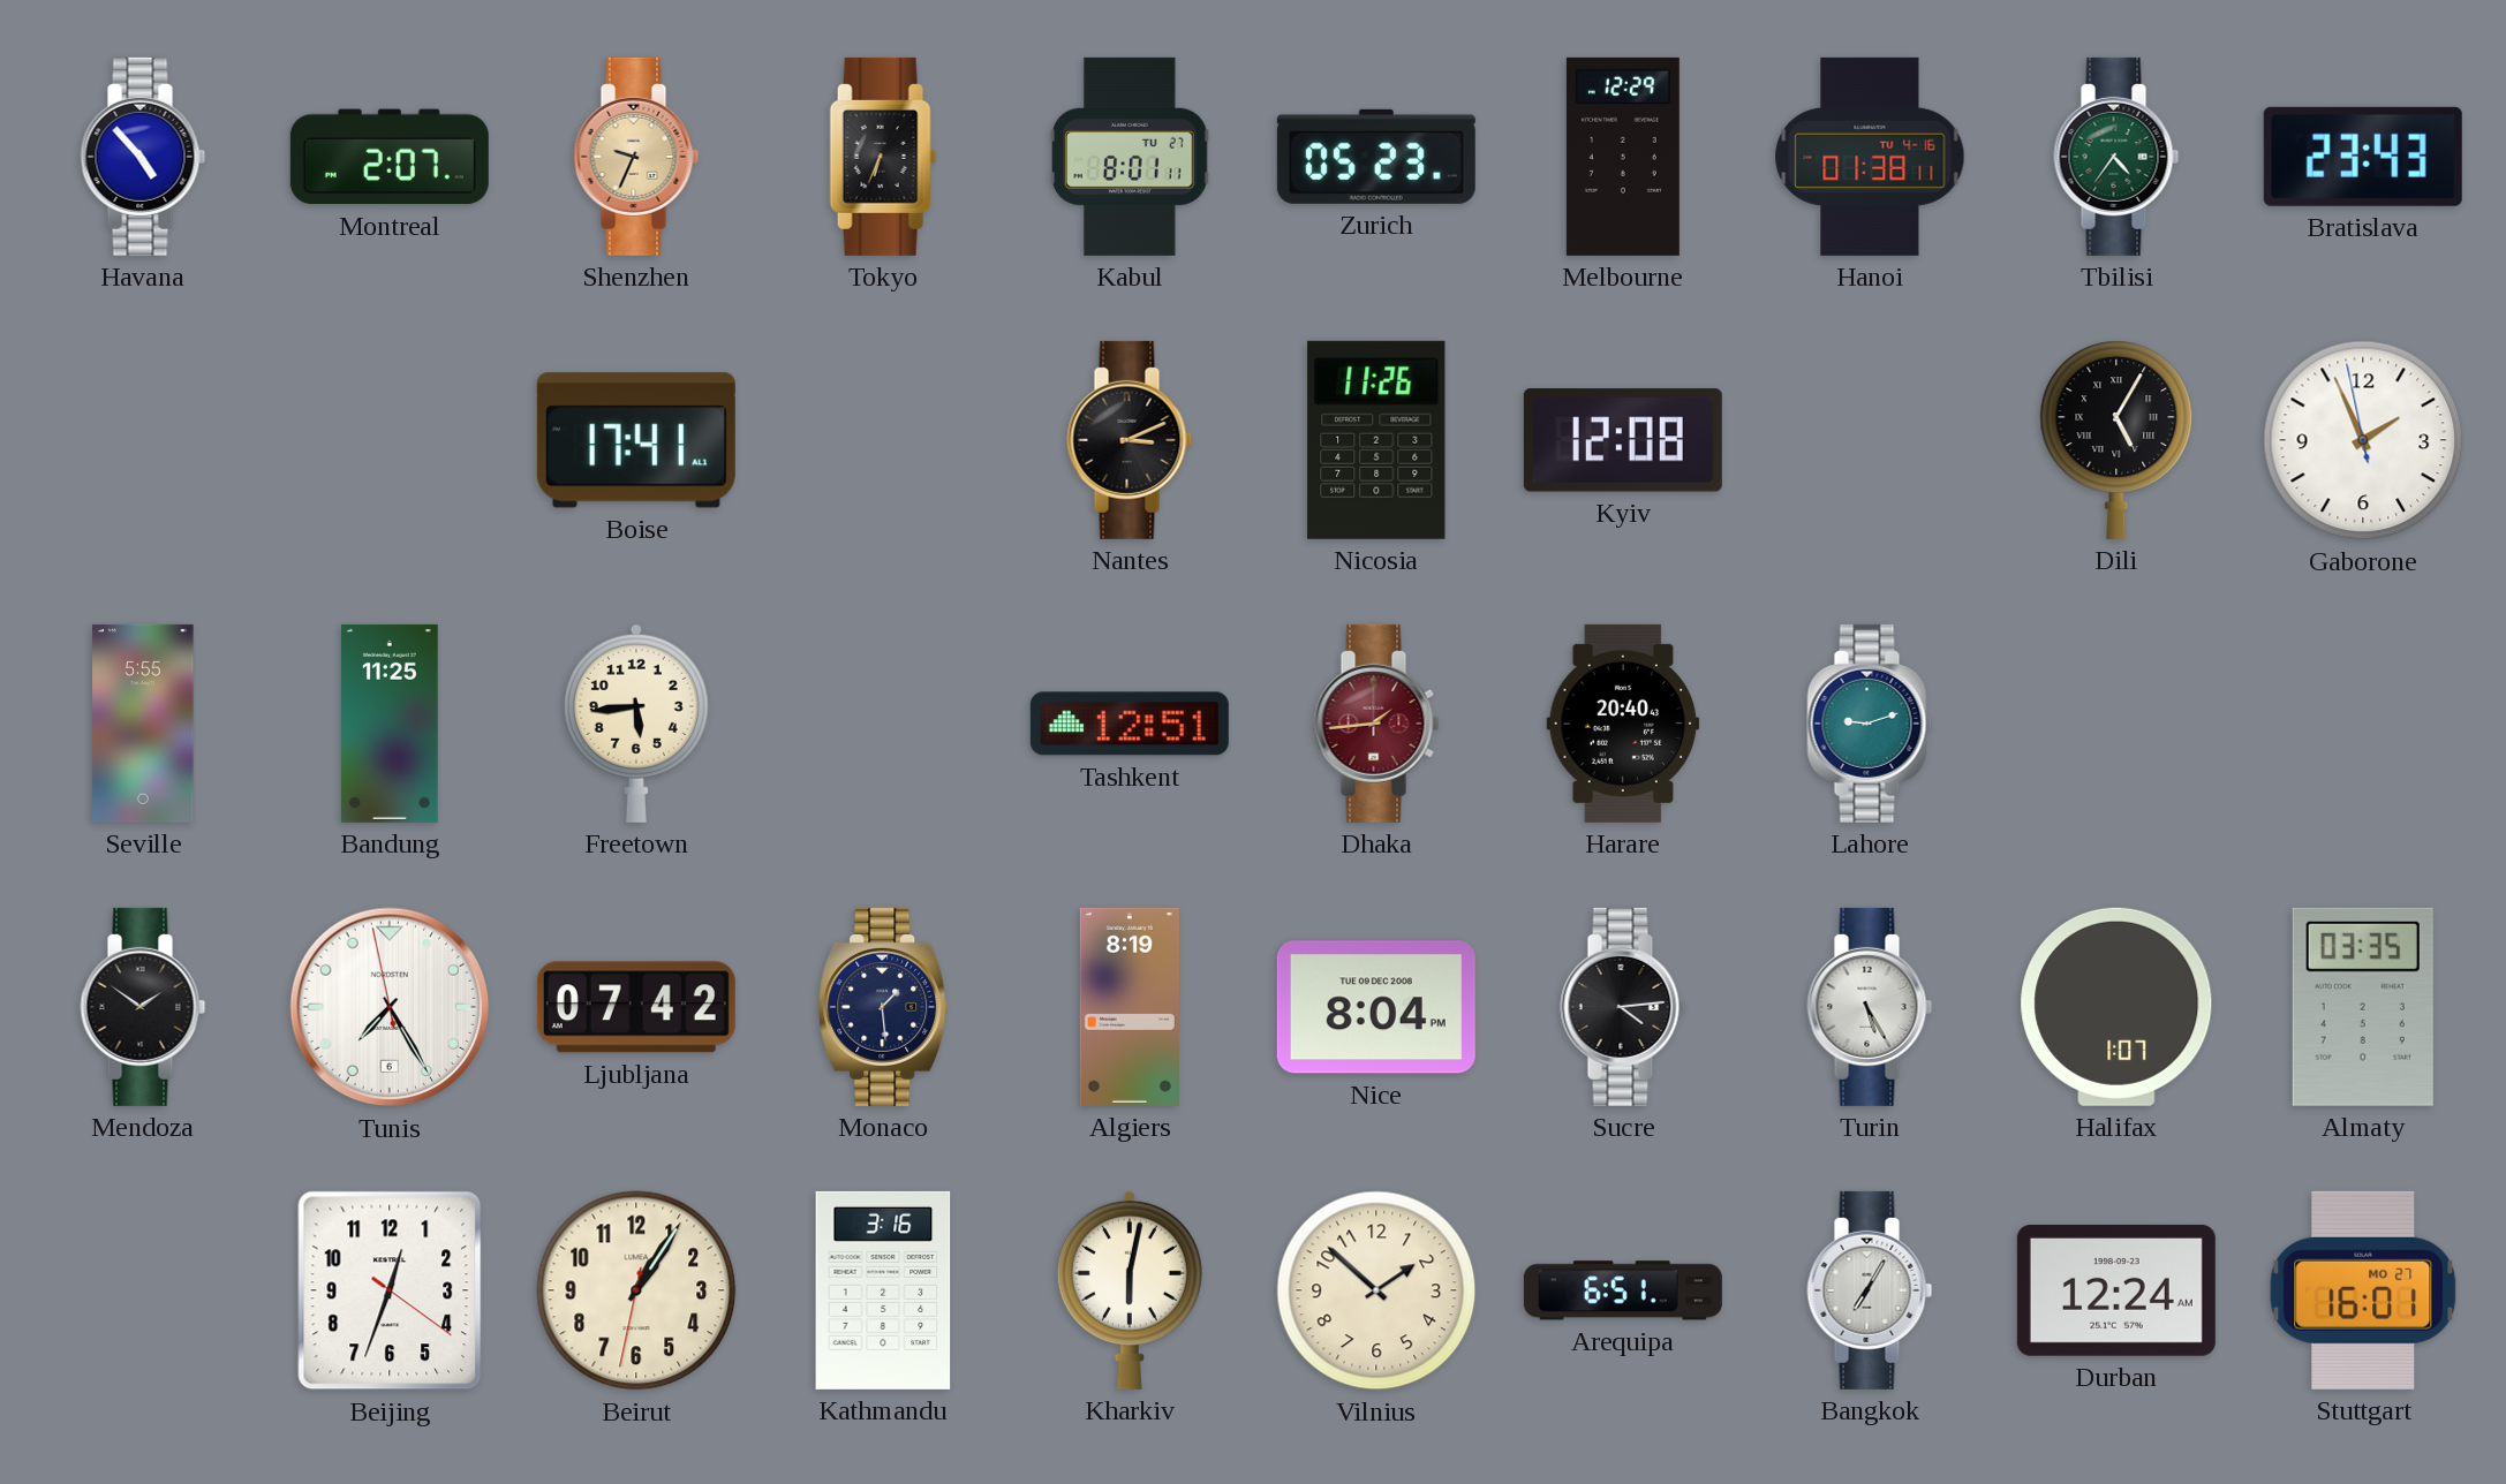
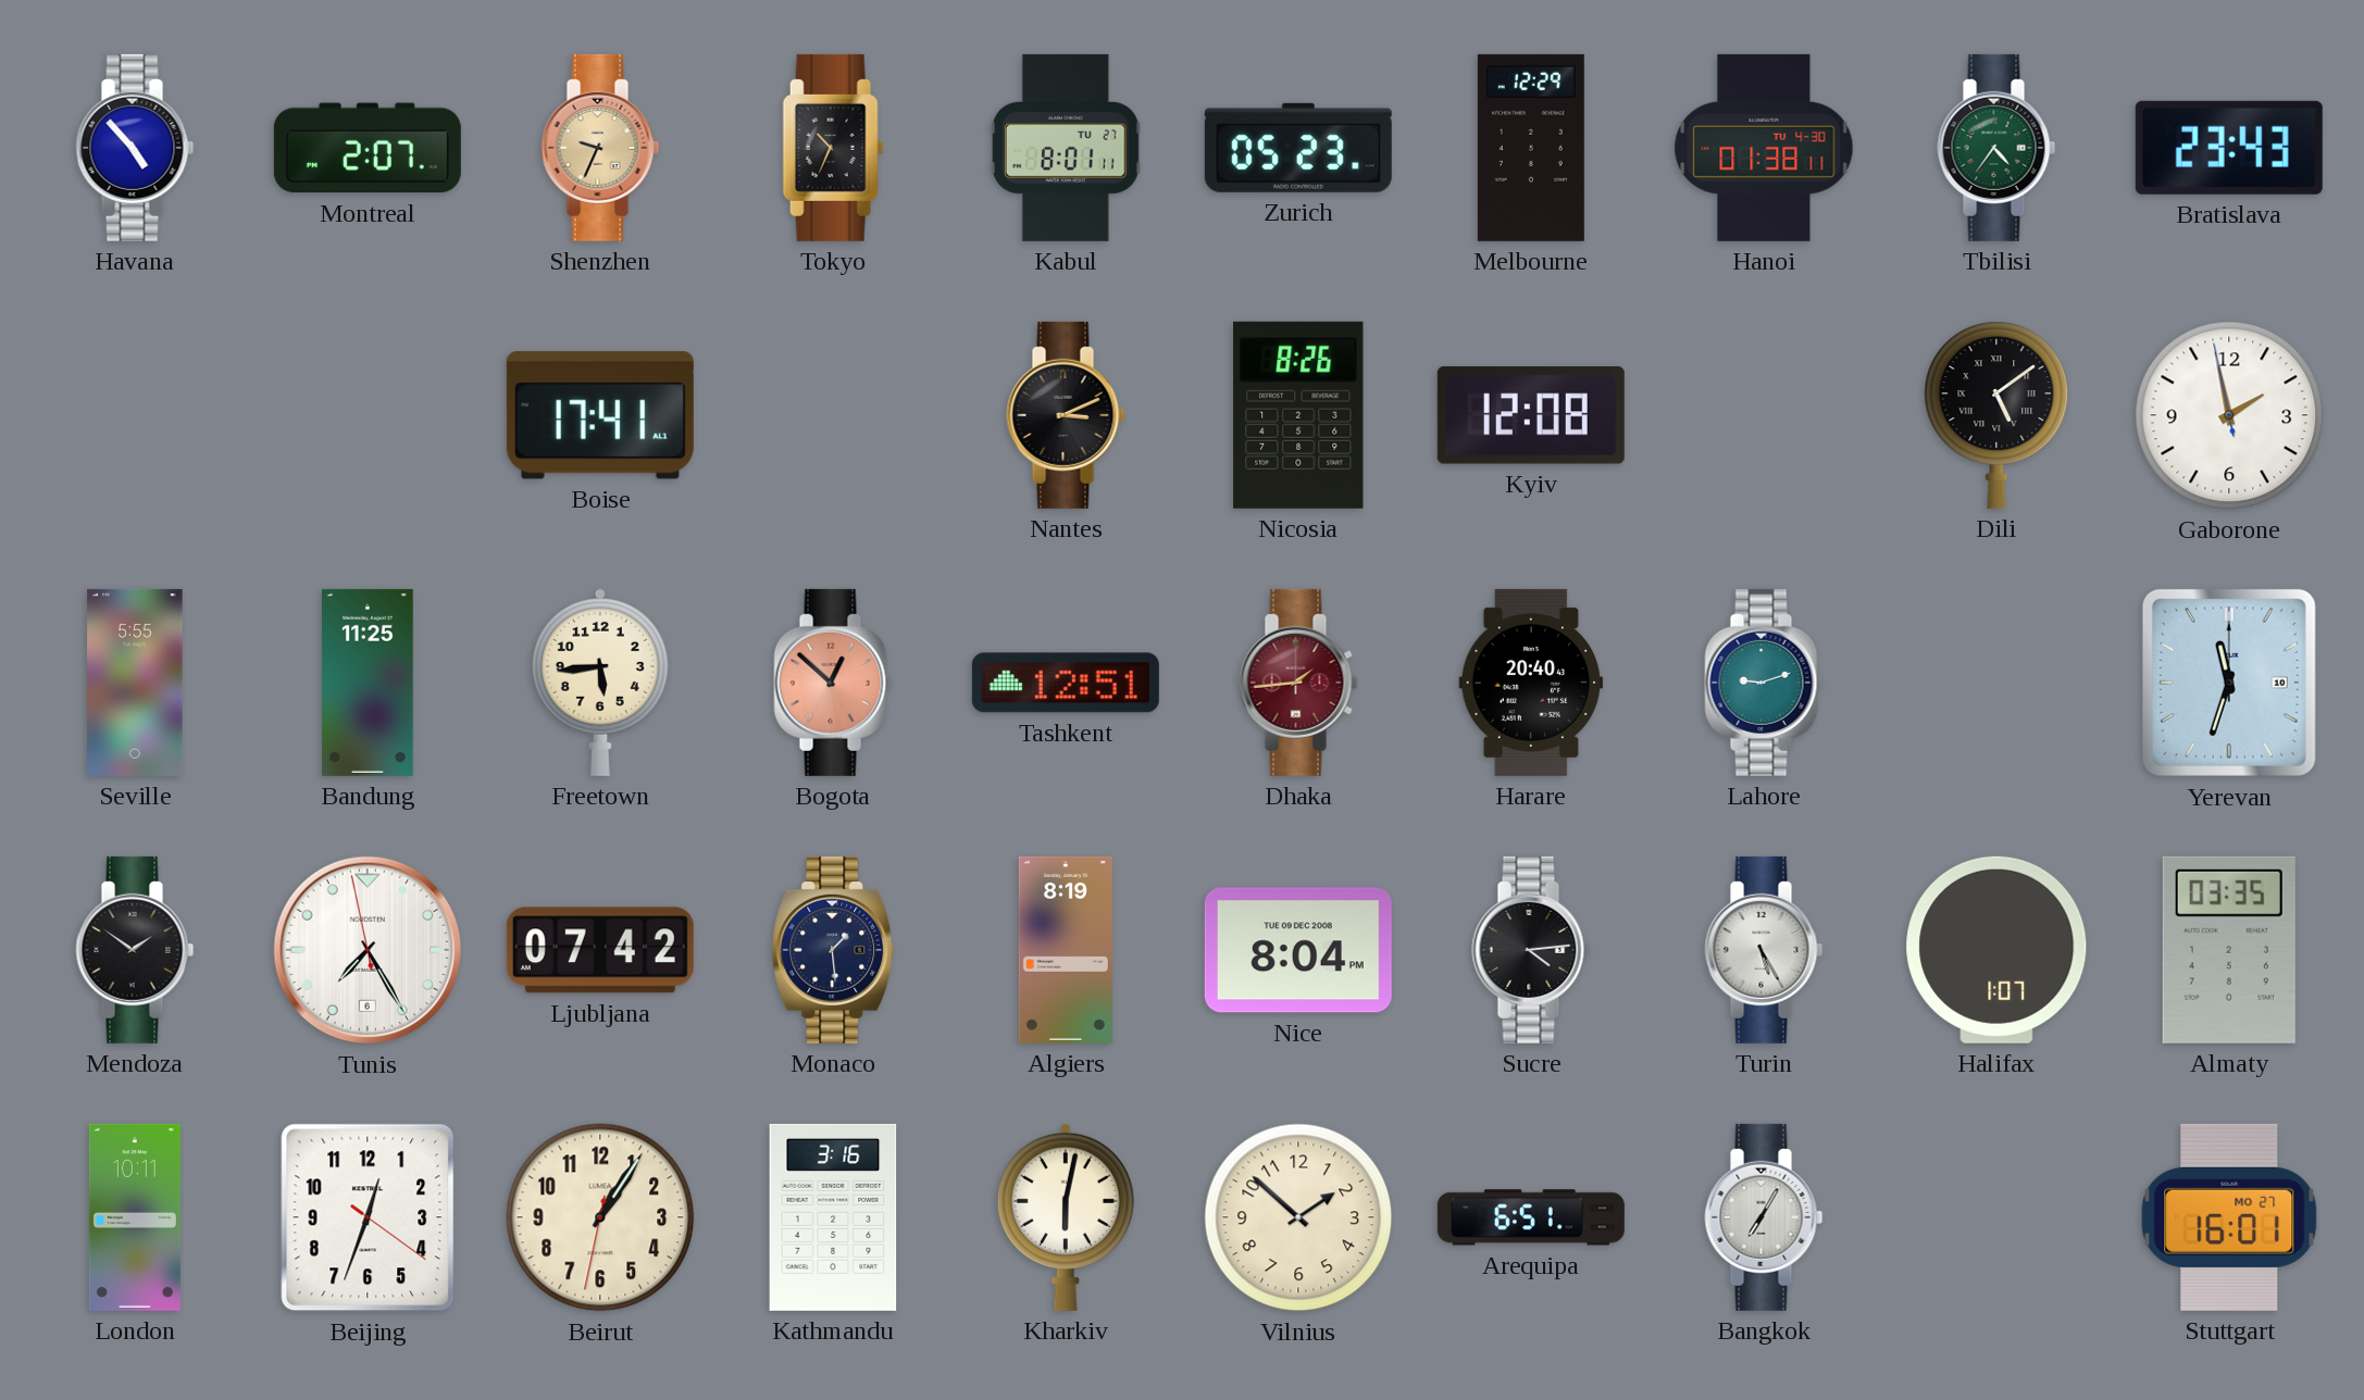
Tokyo: 6:34 -> 10:34 (833, 148)
Hanoi date: TU 4-16 -> TU 4-30 (1764, 148)
Nicosia: 11:26 -> 8:26 (1298, 415)
Dili: 5:05 -> 5:09 (1996, 415)
Gaborone: 1:55 -> 1:57 (2229, 415)
Bogota: none -> 12:52 (833, 683)
Yerevan: none -> 11:33 (2229, 683)
London: none -> 10:11 (135, 1217)
Durban: 12:24 -> none (2116, 1292)
